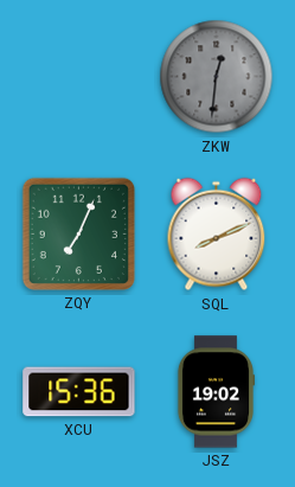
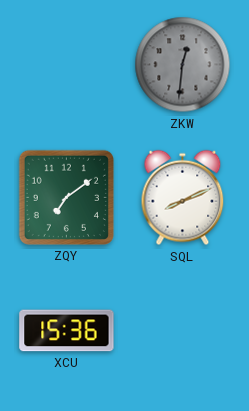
ZQY: 7:04 -> 7:09 (66, 197)
JSZ: 19:02 -> none (214, 392)
